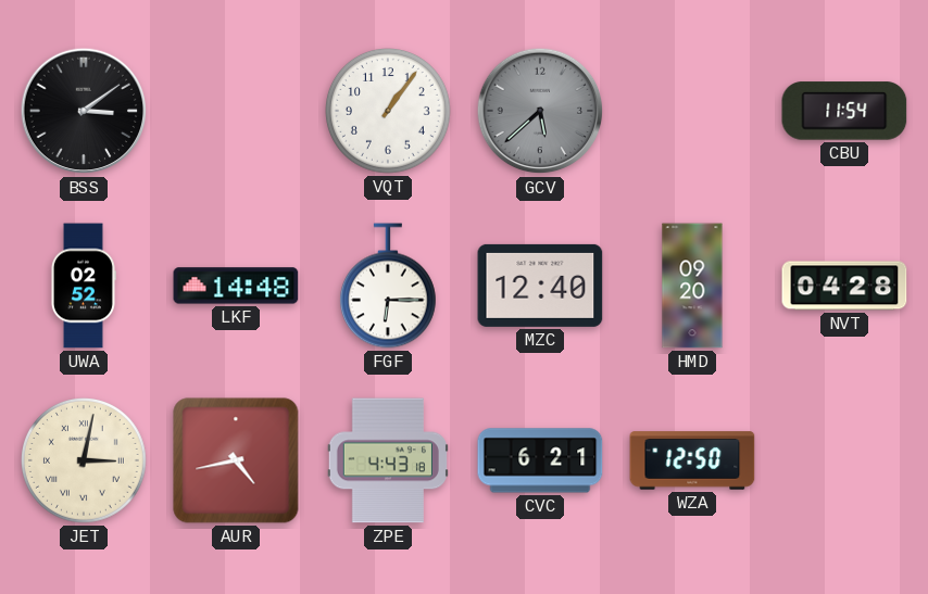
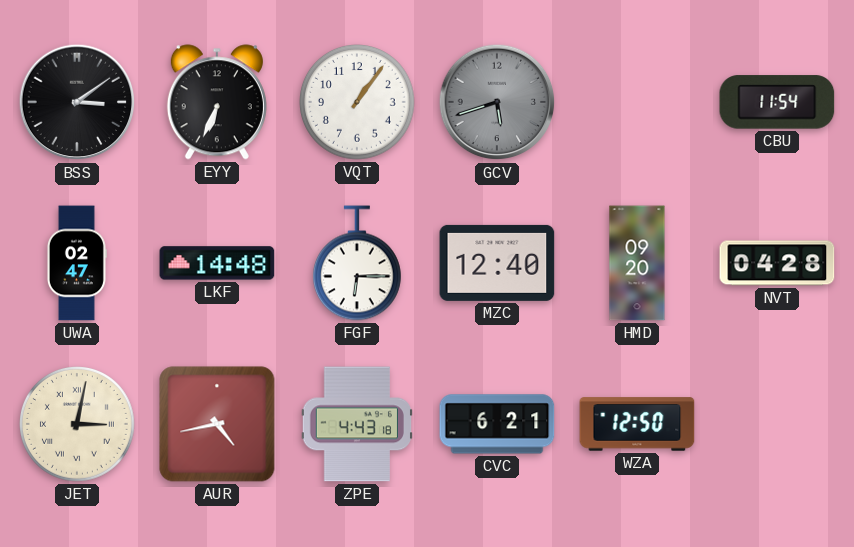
EYY: none -> 6:34 (217, 102)
GCV: 5:38 -> 5:42 (497, 102)
UWA: 02:52 -> 02:47 (76, 263)
